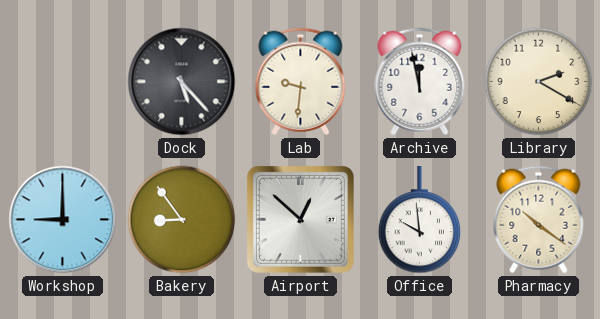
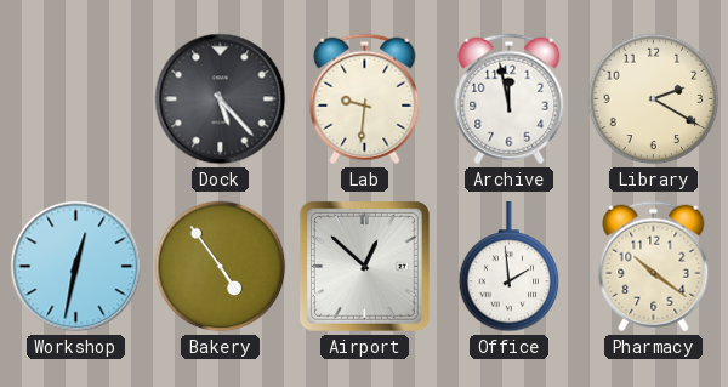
Workshop: 9:00 -> 12:32 (76, 267)
Bakery: 8:54 -> 4:54 (221, 267)
Office: 9:59 -> 1:59 (510, 267)
